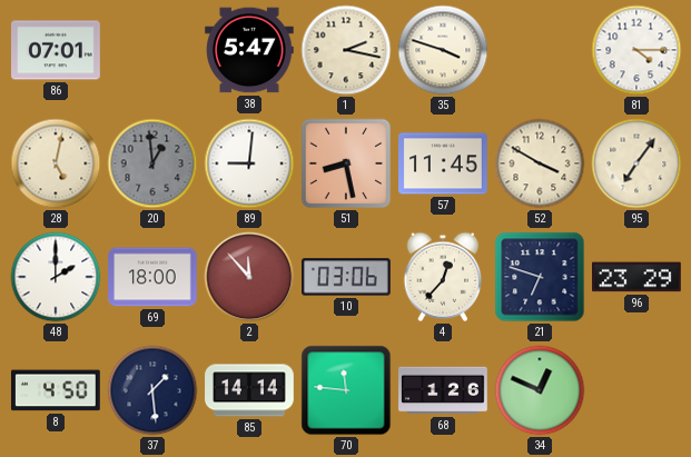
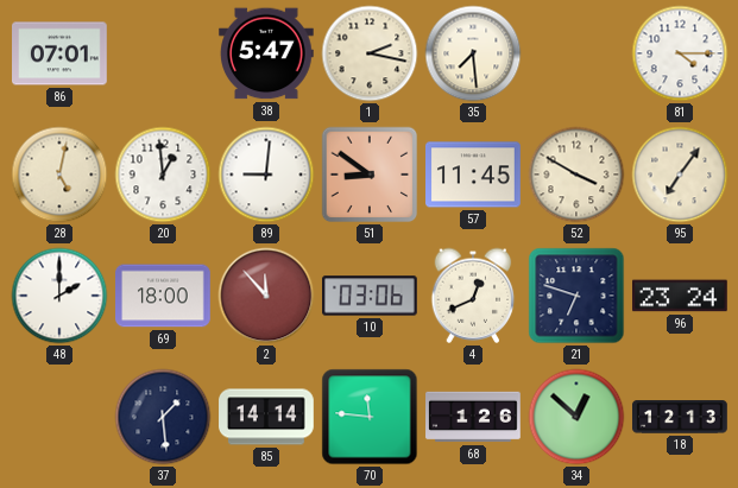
35: 3:48 -> 7:29 (473, 53)
20 dial: grey -> white (163, 175)
51: 8:28 -> 8:51 (370, 175)
4: 12:37 -> 12:41 (473, 296)
96: 23:29 -> 23:24 (681, 296)
8: 4:50 -> none (56, 390)
34: 12:49 -> 12:52 (576, 417)
18: none -> 12:13 (680, 417)
